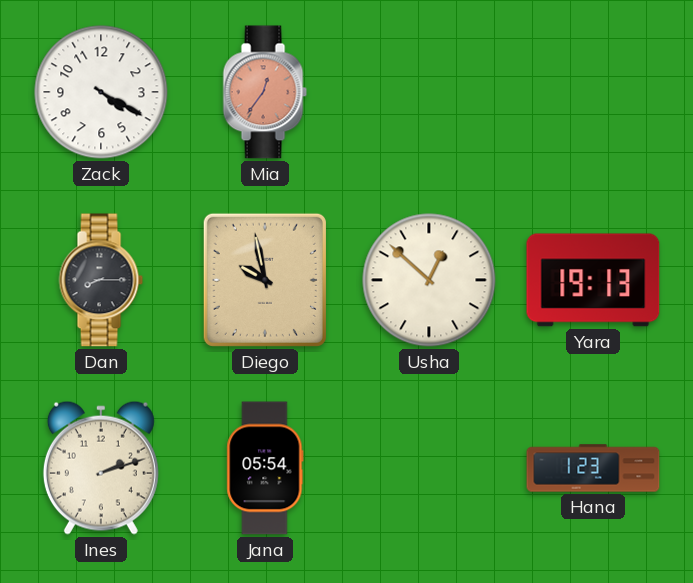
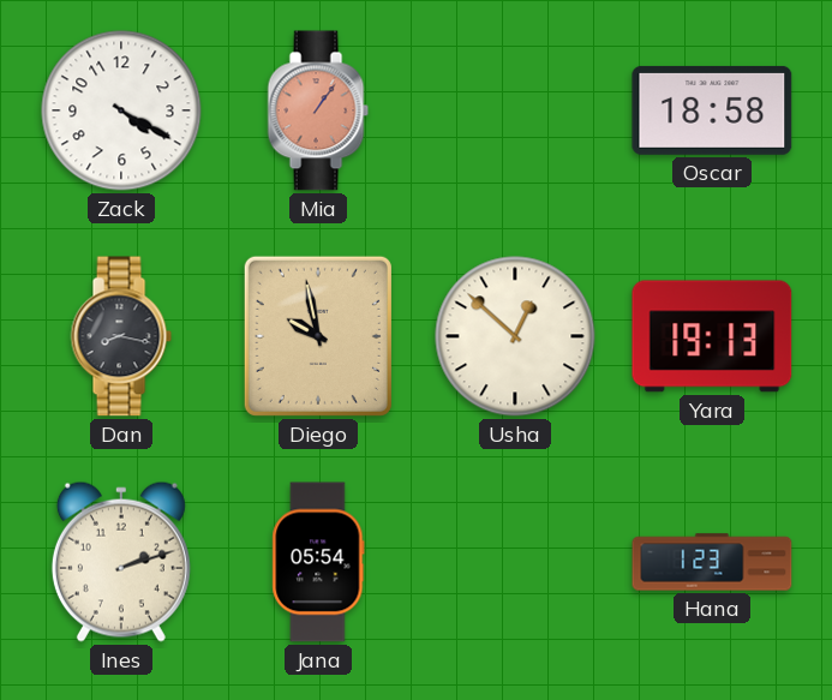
Mia: 12:36 -> 1:06 (318, 110)
Oscar: none -> 18:58 (712, 110)
Dan: 8:15 -> 8:17 (121, 336)
